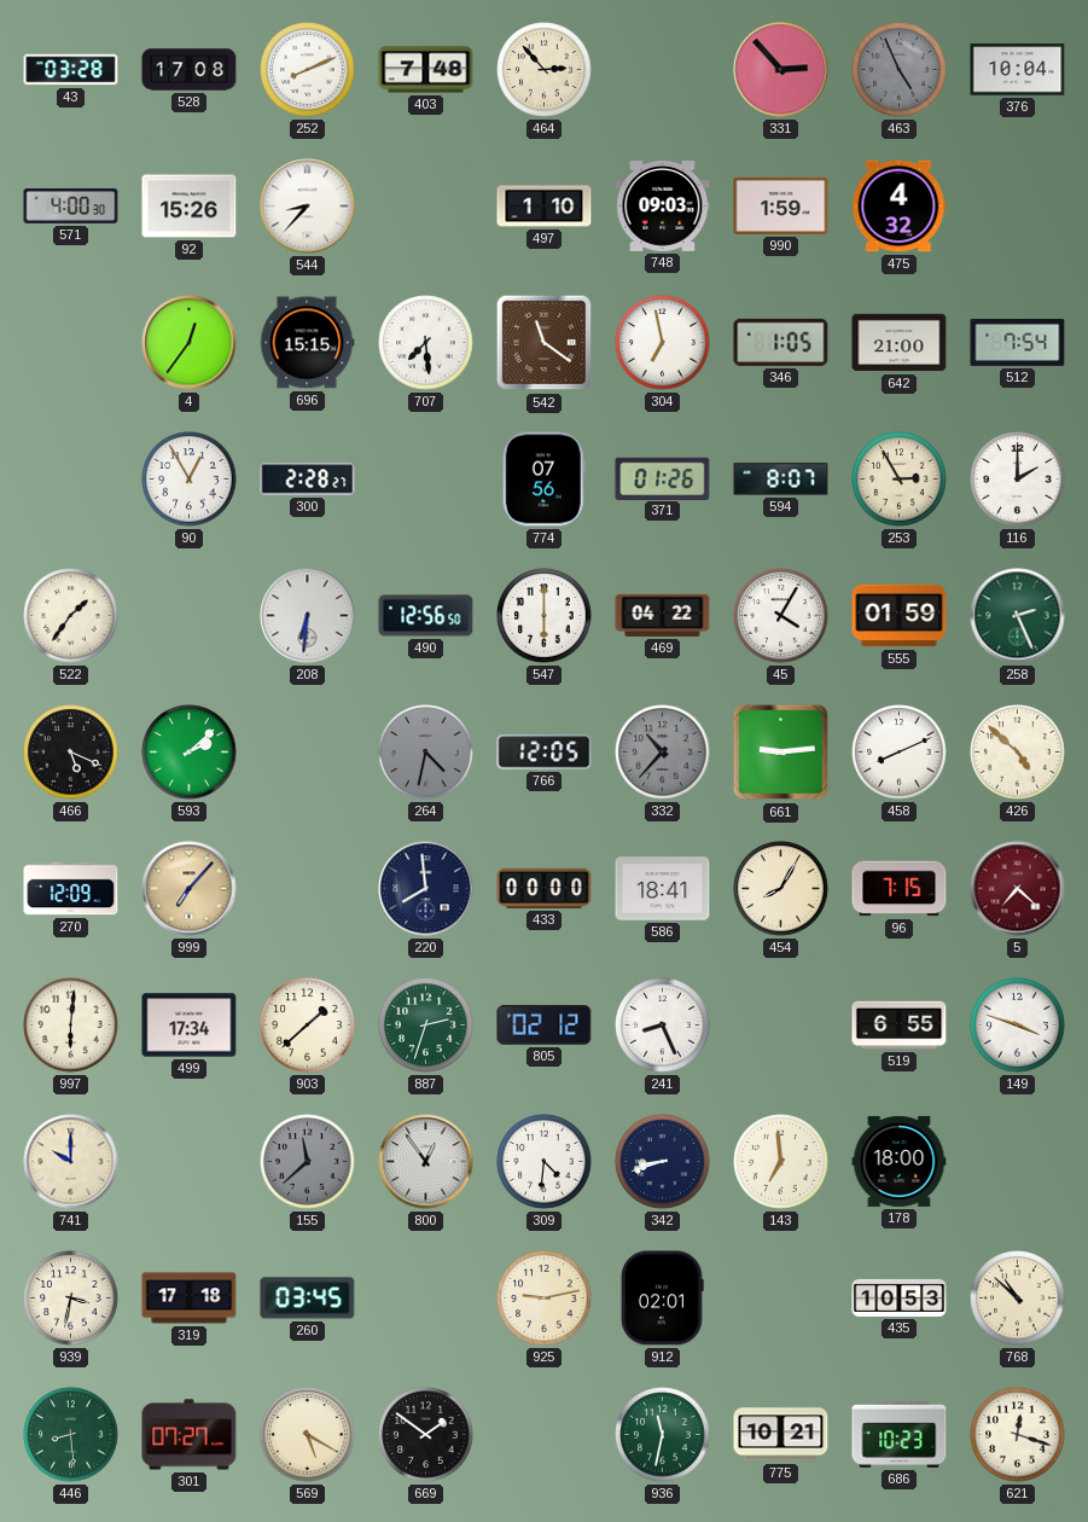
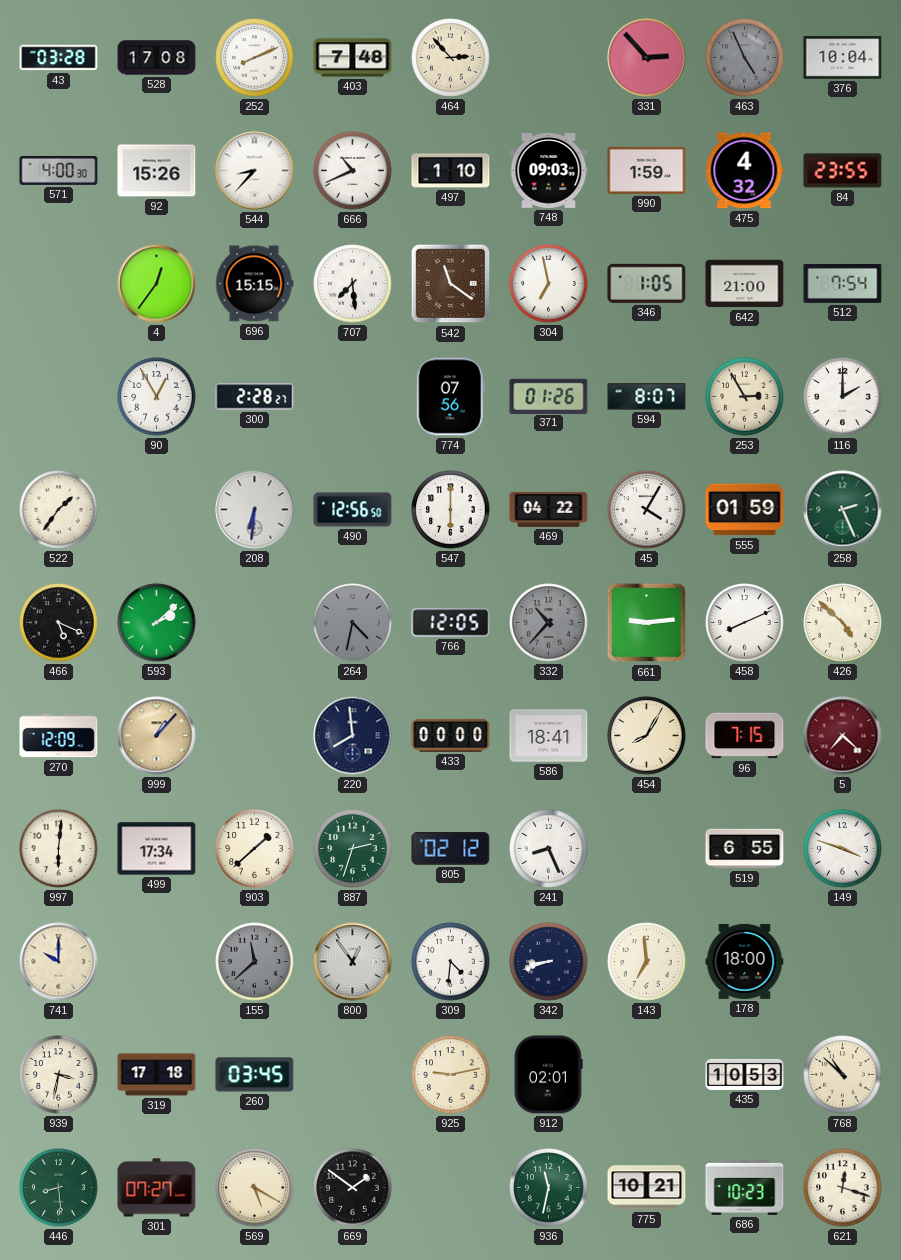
666: none -> 10:41 (353, 171)
84: none -> 23:55 (843, 171)
999: 7:07 -> 1:07 (157, 736)
